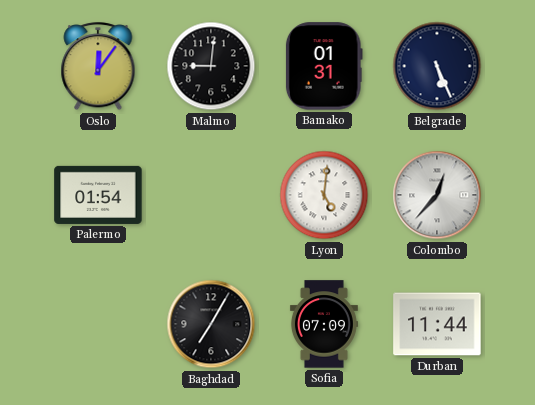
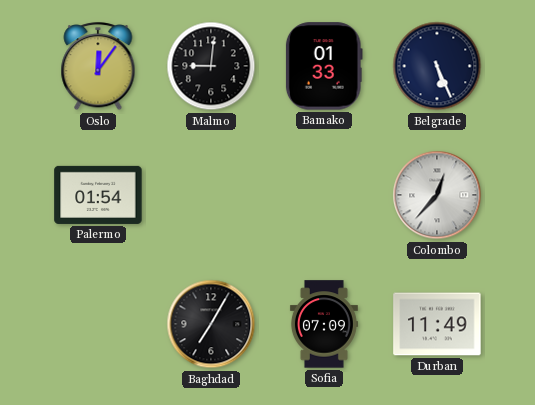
Bamako: 01:31 -> 01:33 (324, 66)
Lyon: 5:01 -> none (324, 195)
Durban: 11:44 -> 11:49 (437, 324)
